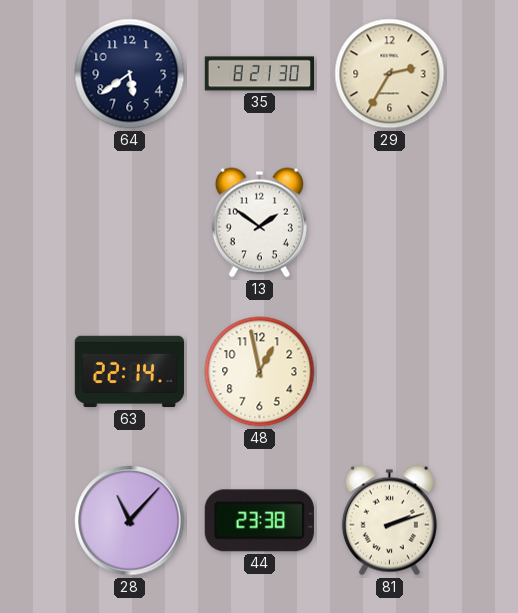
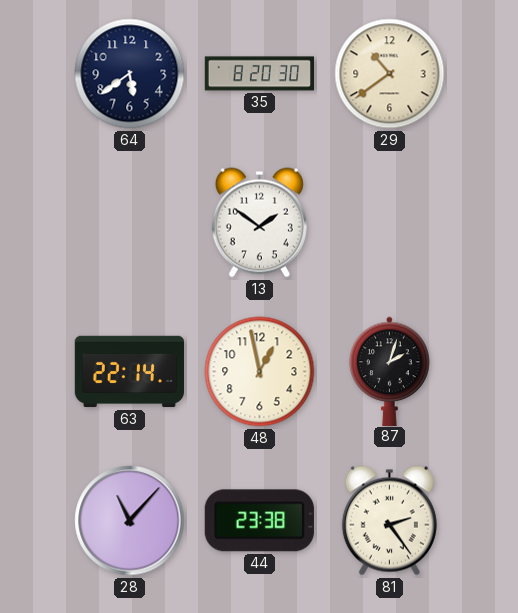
35: 8:21 -> 8:20 (260, 74)
29: 2:35 -> 10:39 (390, 74)
87: none -> 2:03 (390, 371)
81: 2:12 -> 2:24 (389, 521)
